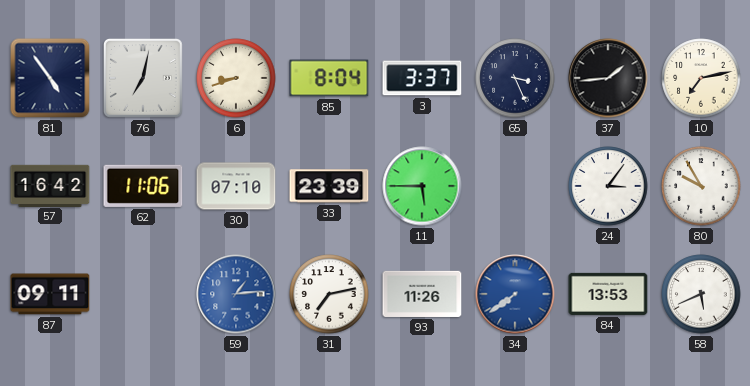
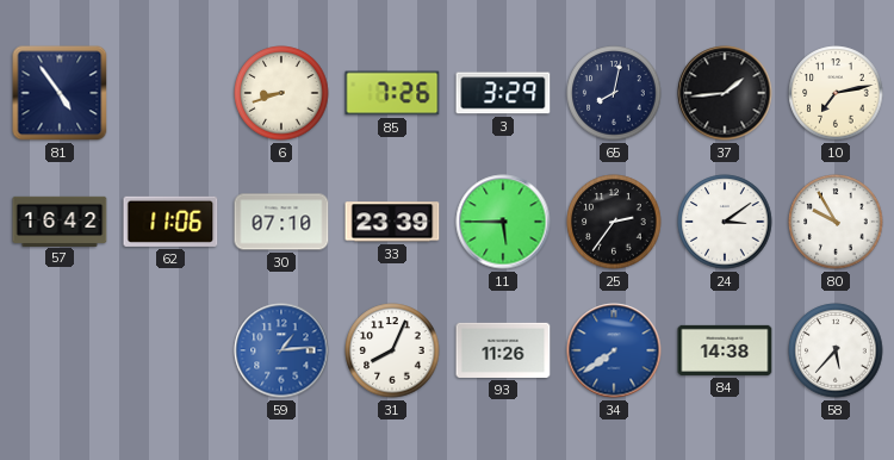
76: 7:02 -> none (143, 78)
85: 8:04 -> 7:26 (392, 93)
3: 3:37 -> 3:29 (503, 93)
65: 3:26 -> 8:02 (614, 93)
25: none -> 2:36 (614, 222)
24: 3:06 -> 3:09 (725, 222)
87: 09:11 -> none (50, 294)
31: 7:13 -> 8:04 (392, 350)
84: 13:53 -> 14:38 (725, 350)
58: 5:41 -> 5:37 (836, 350)
